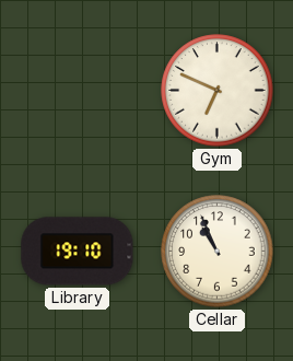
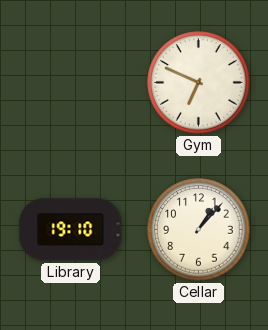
Cellar: 10:56 -> 1:07 (199, 230)
